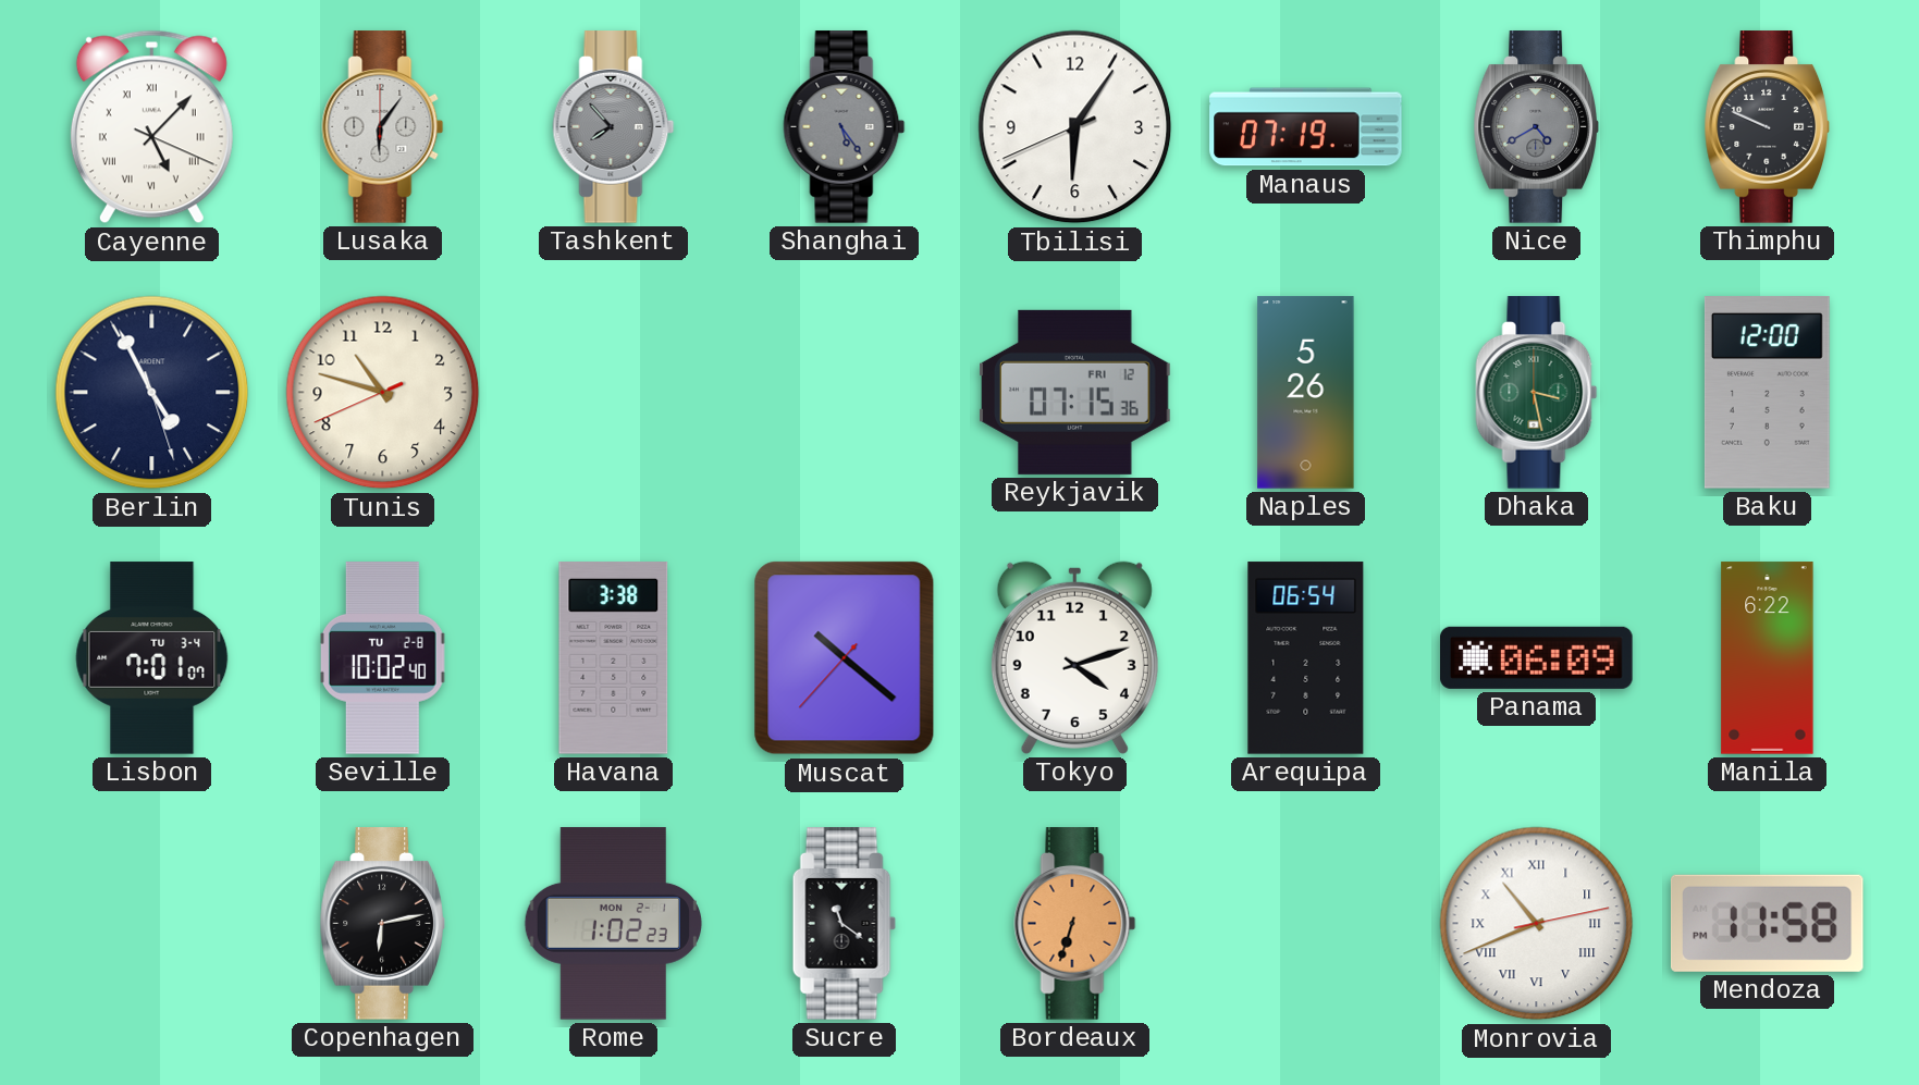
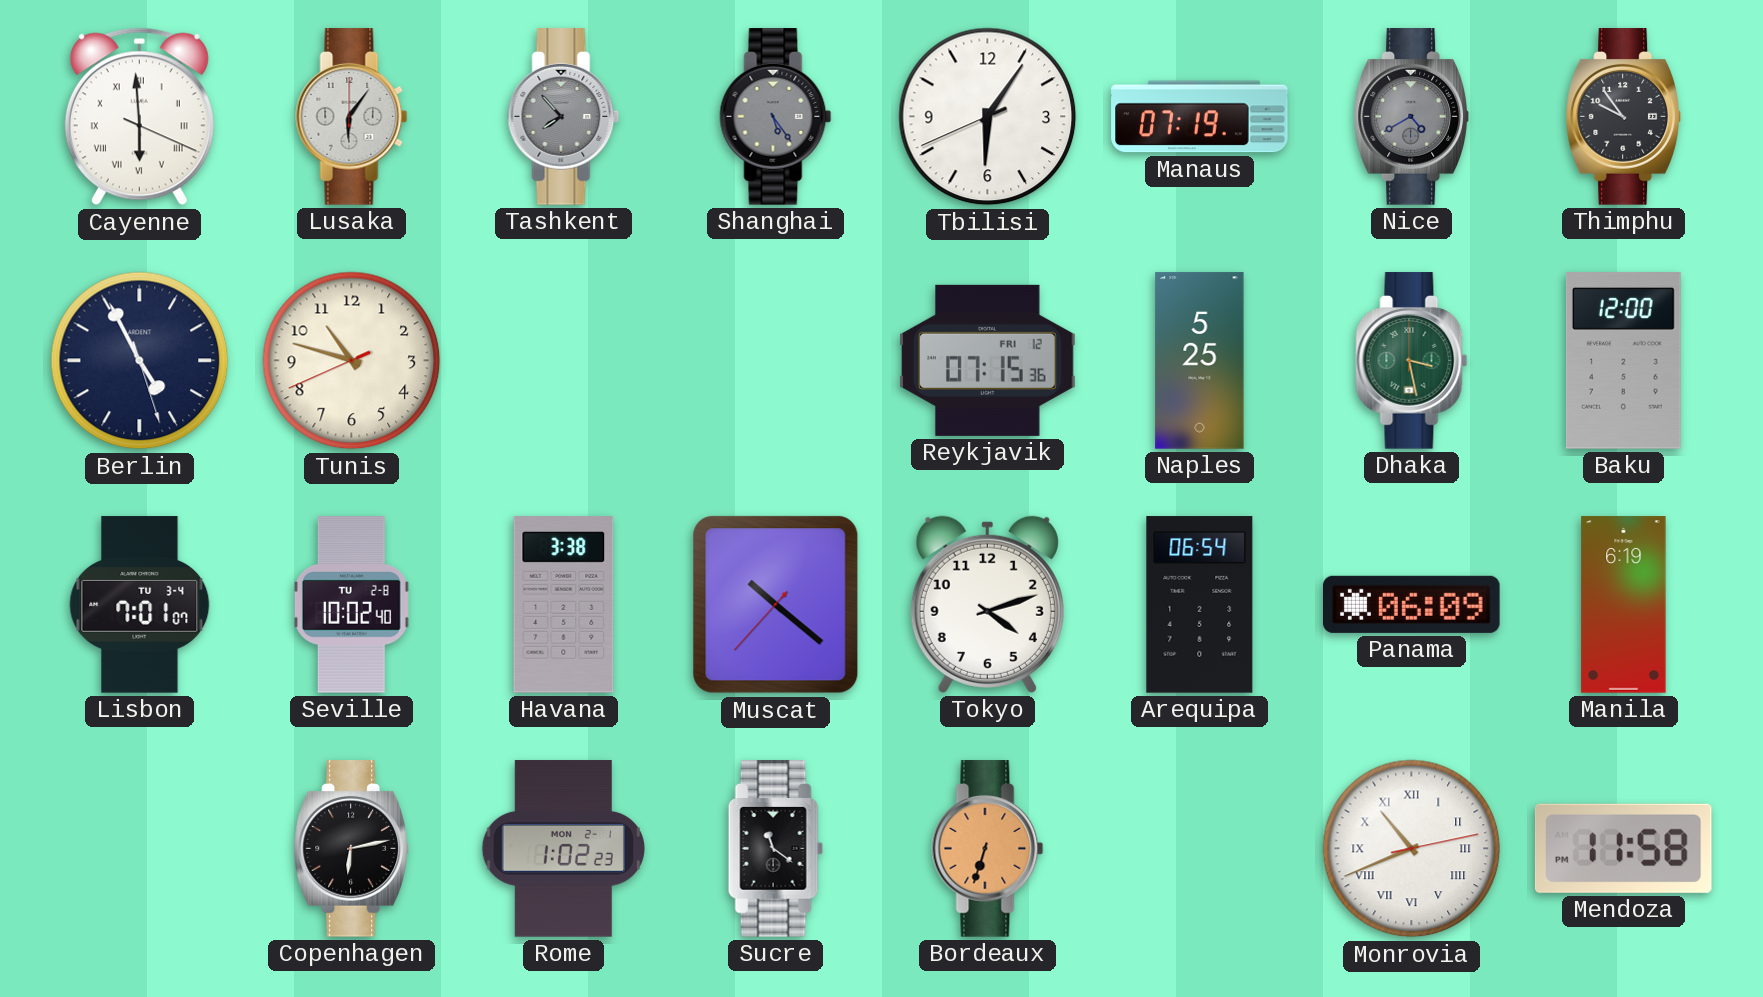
Cayenne: 5:07 -> 5:59 (139, 117)
Thimphu: 9:49 -> 9:54 (1623, 117)
Naples: 5:26 -> 5:25 (1200, 361)
Manila: 6:22 -> 6:19 (1624, 605)
